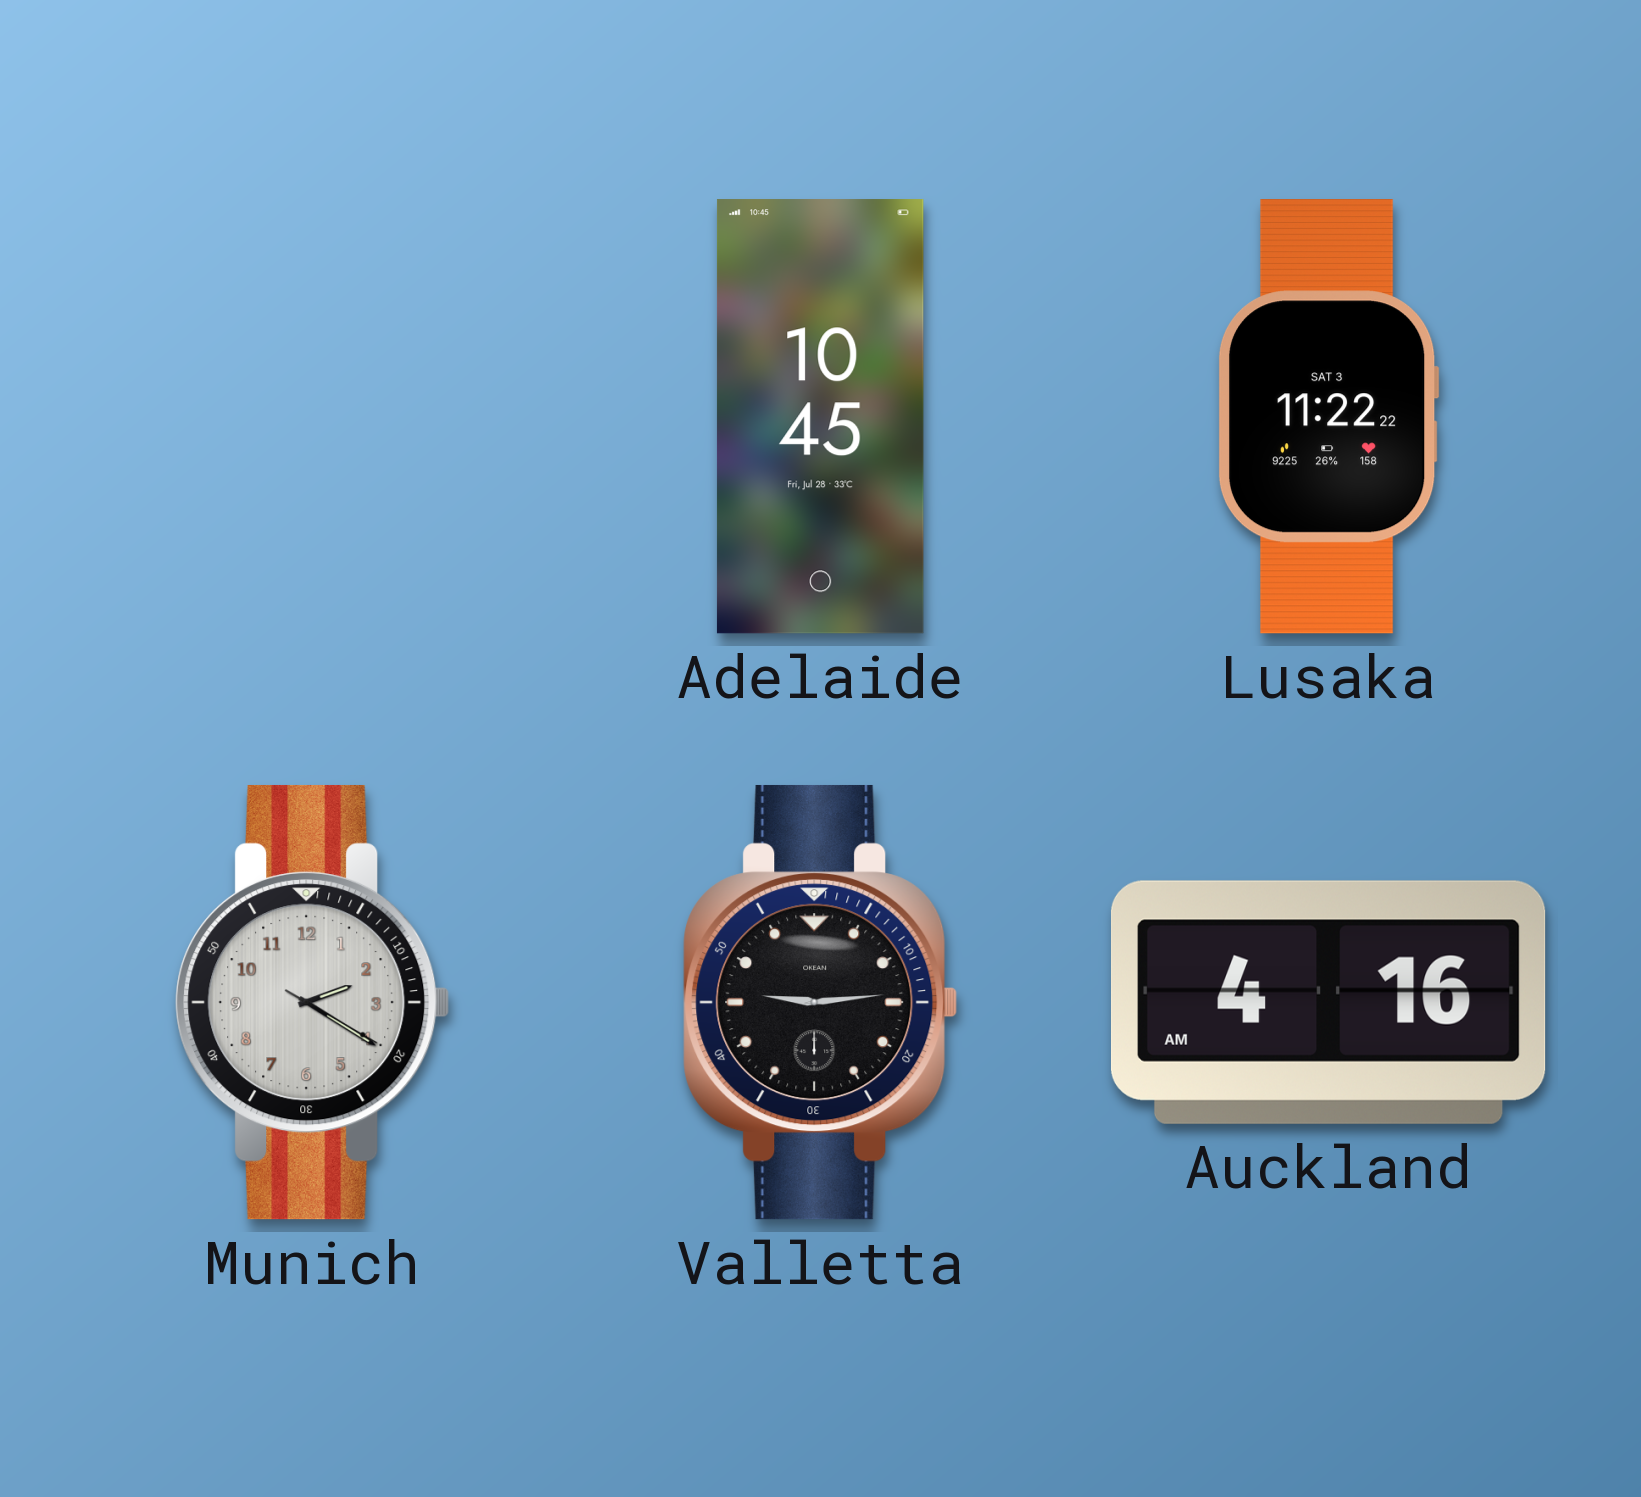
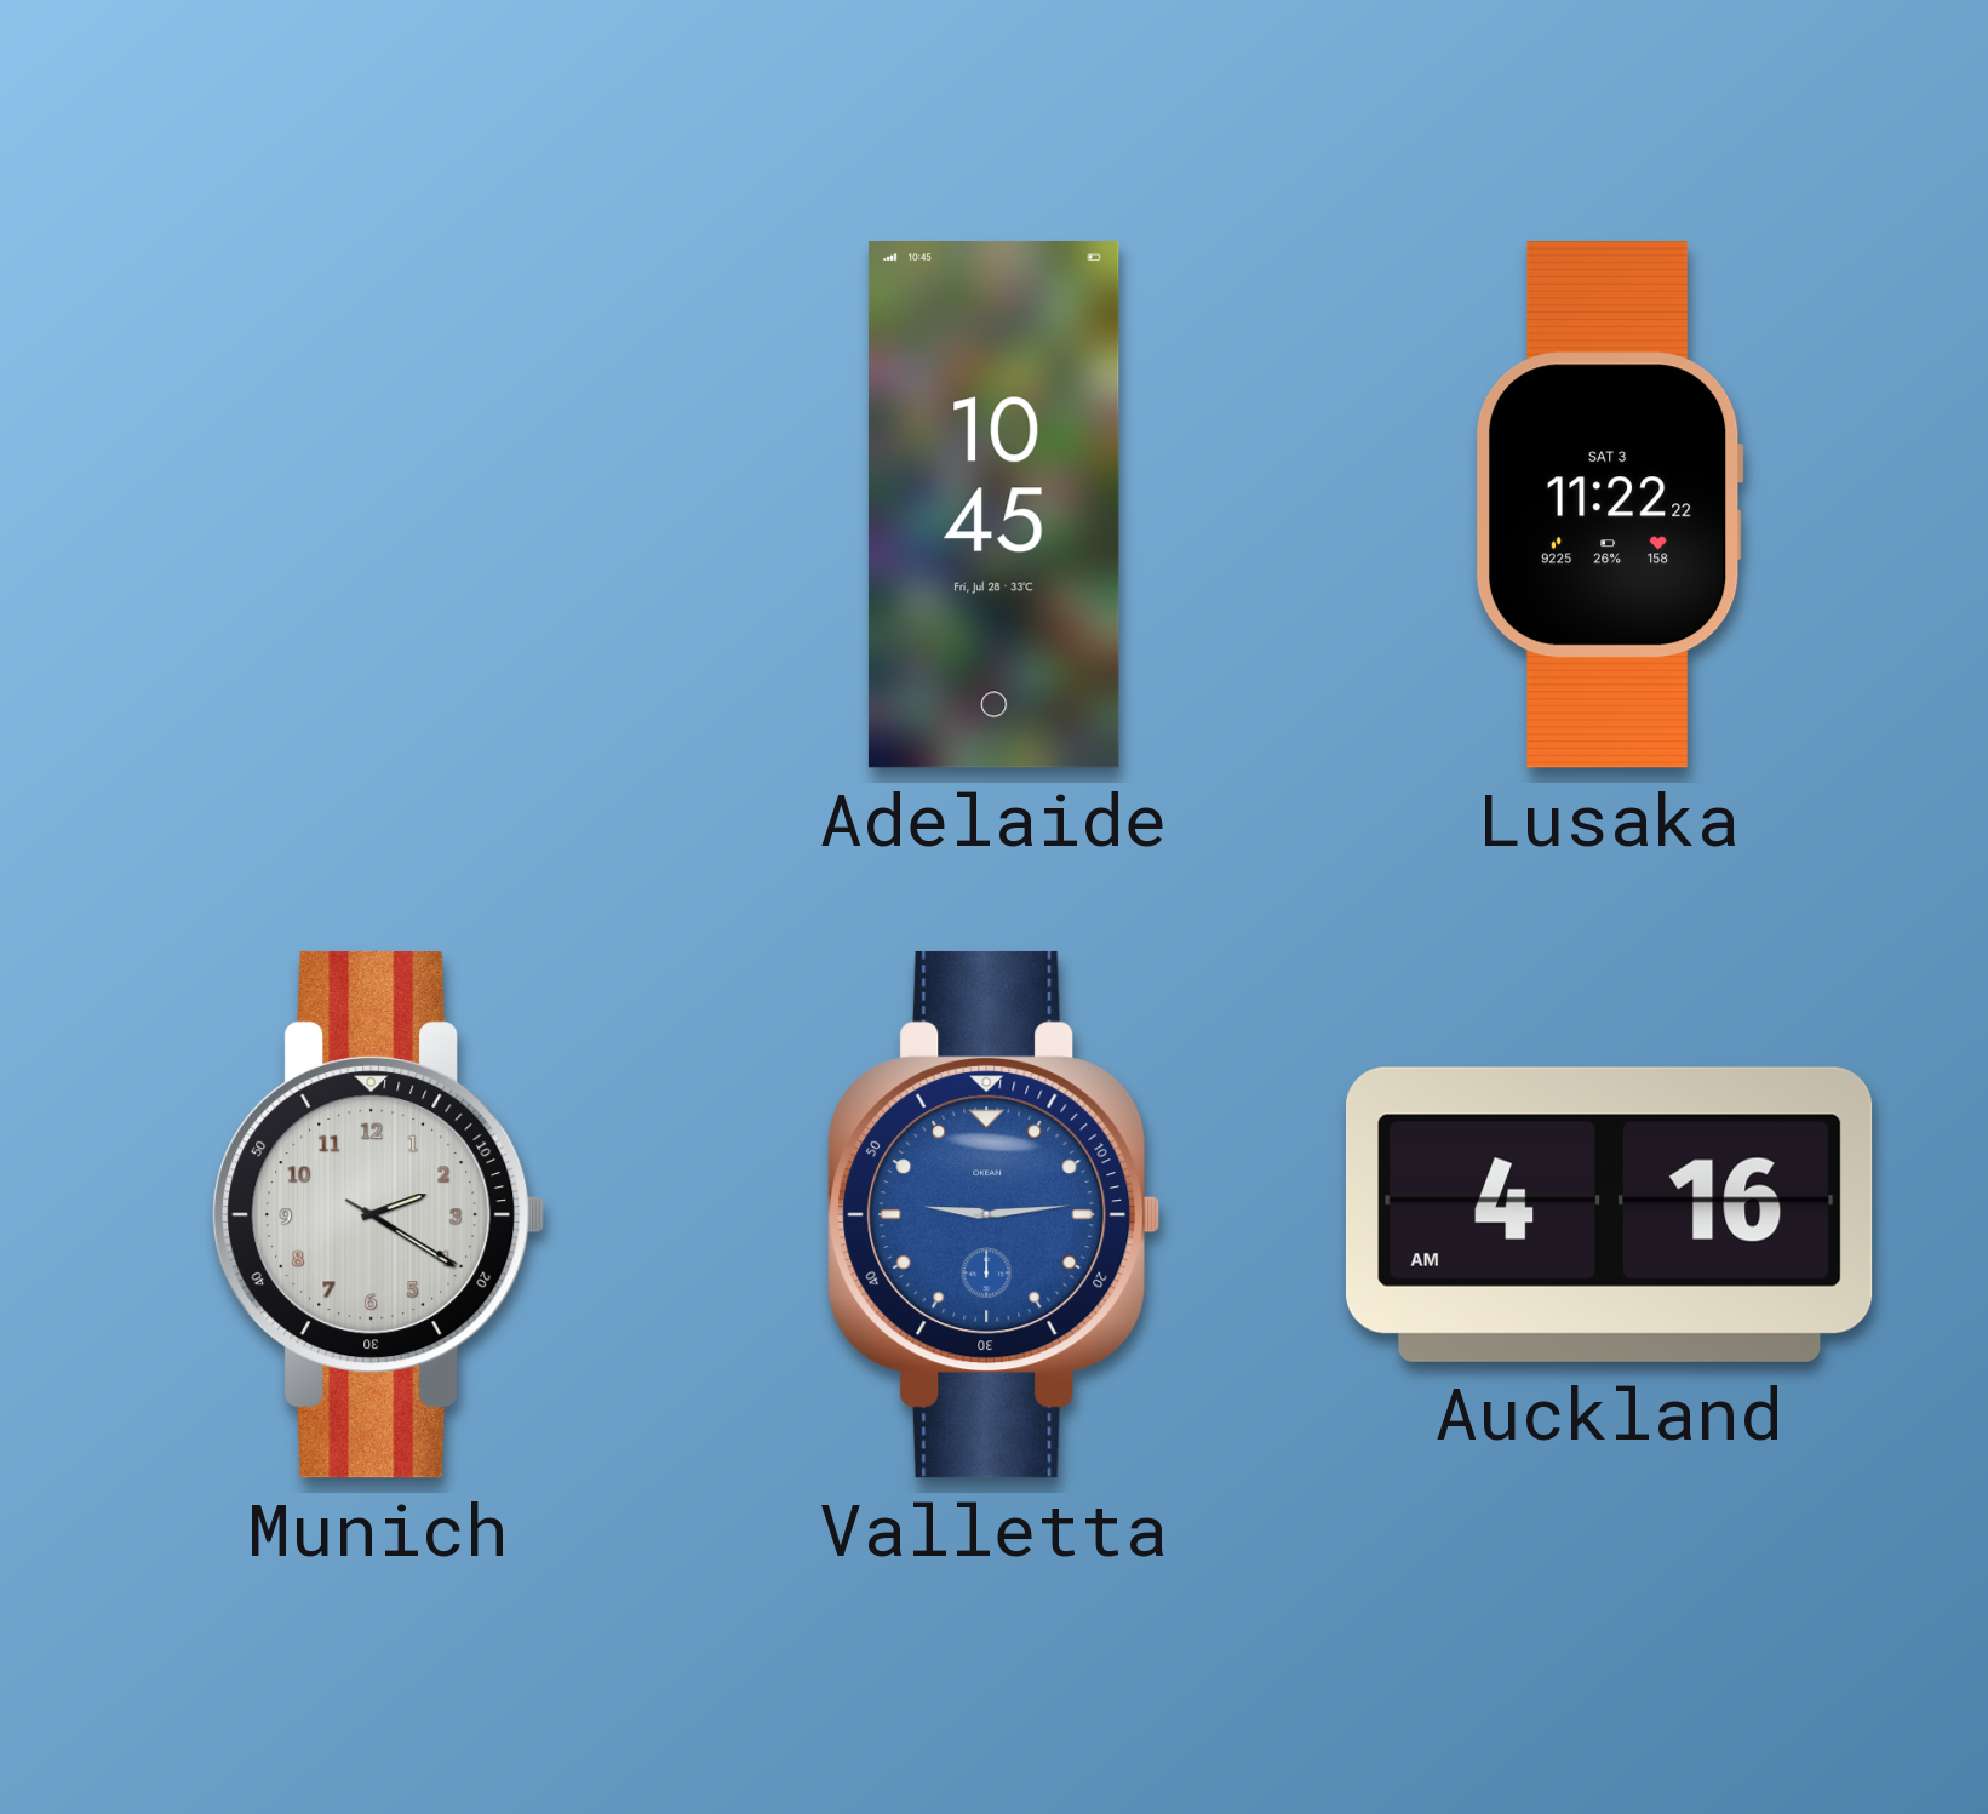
Valletta dial: black -> blue (995, 1214)
